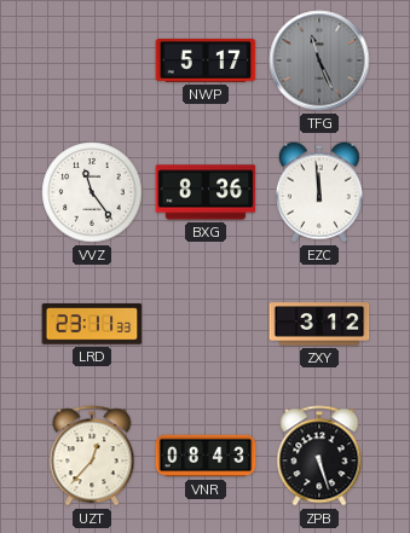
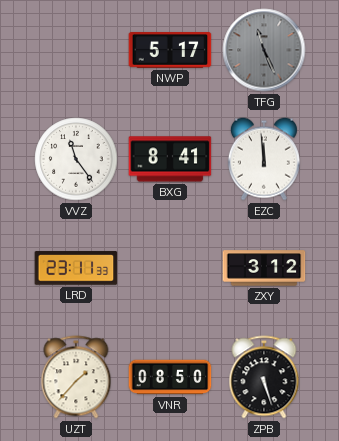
BXG: 8:36 -> 8:41 (170, 159)
UZT: 12:37 -> 1:37 (76, 377)
VNR: 08:43 -> 08:50 (170, 377)
